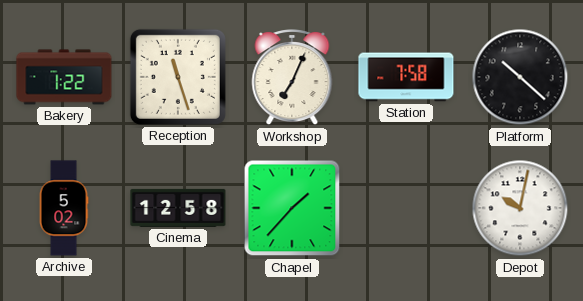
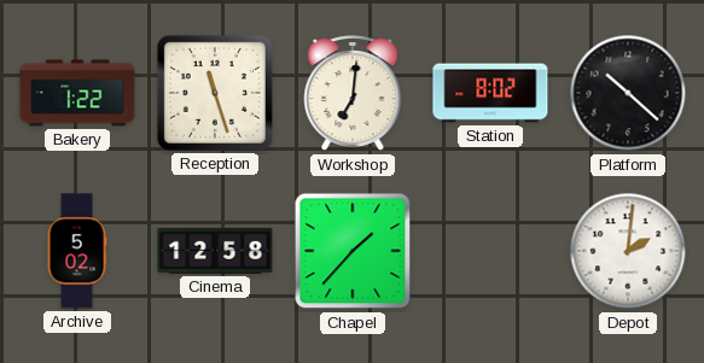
Workshop: 7:04 -> 7:01 (353, 94)
Station: 7:58 -> 8:02 (490, 93)
Depot: 10:02 -> 2:01 (628, 251)
